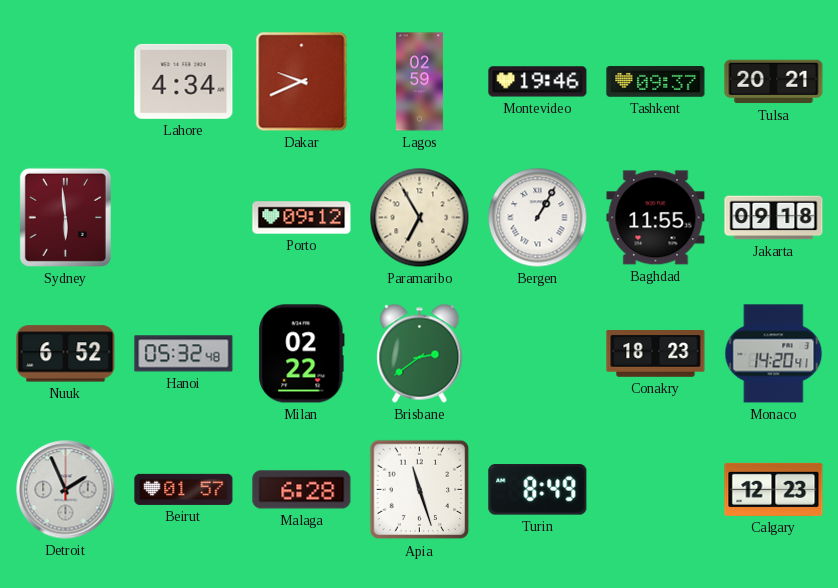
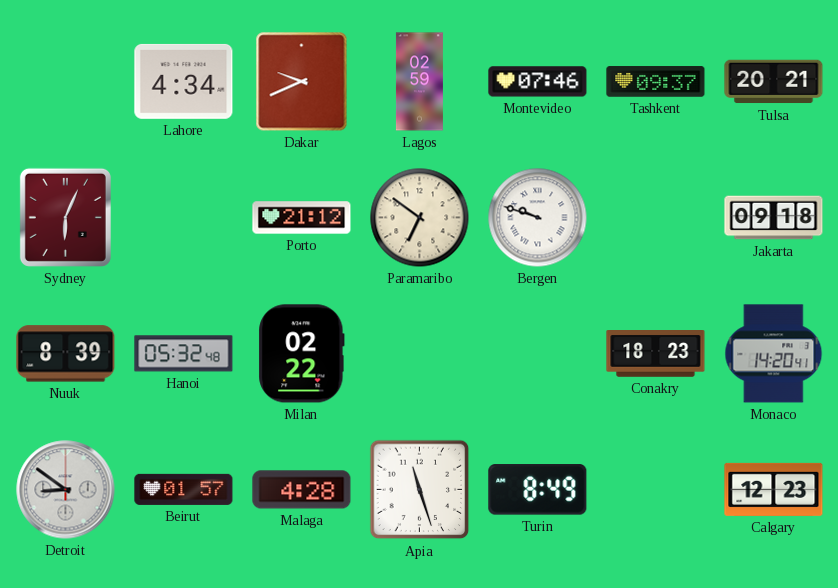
Montevideo: 19:46 -> 07:46 (538, 82)
Sydney: 5:59 -> 6:04 (65, 217)
Porto: 09:12 -> 21:12 (302, 218)
Paramaribo: 6:55 -> 6:51 (420, 218)
Bergen: 1:05 -> 9:48 (538, 218)
Baghdad: 11:55 -> none (656, 218)
Nuuk: 6:52 -> 8:39 (66, 354)
Brisbane: 2:39 -> none (420, 354)
Detroit: 1:56 -> 8:51 (66, 490)
Malaga: 6:28 -> 4:28 (302, 490)
